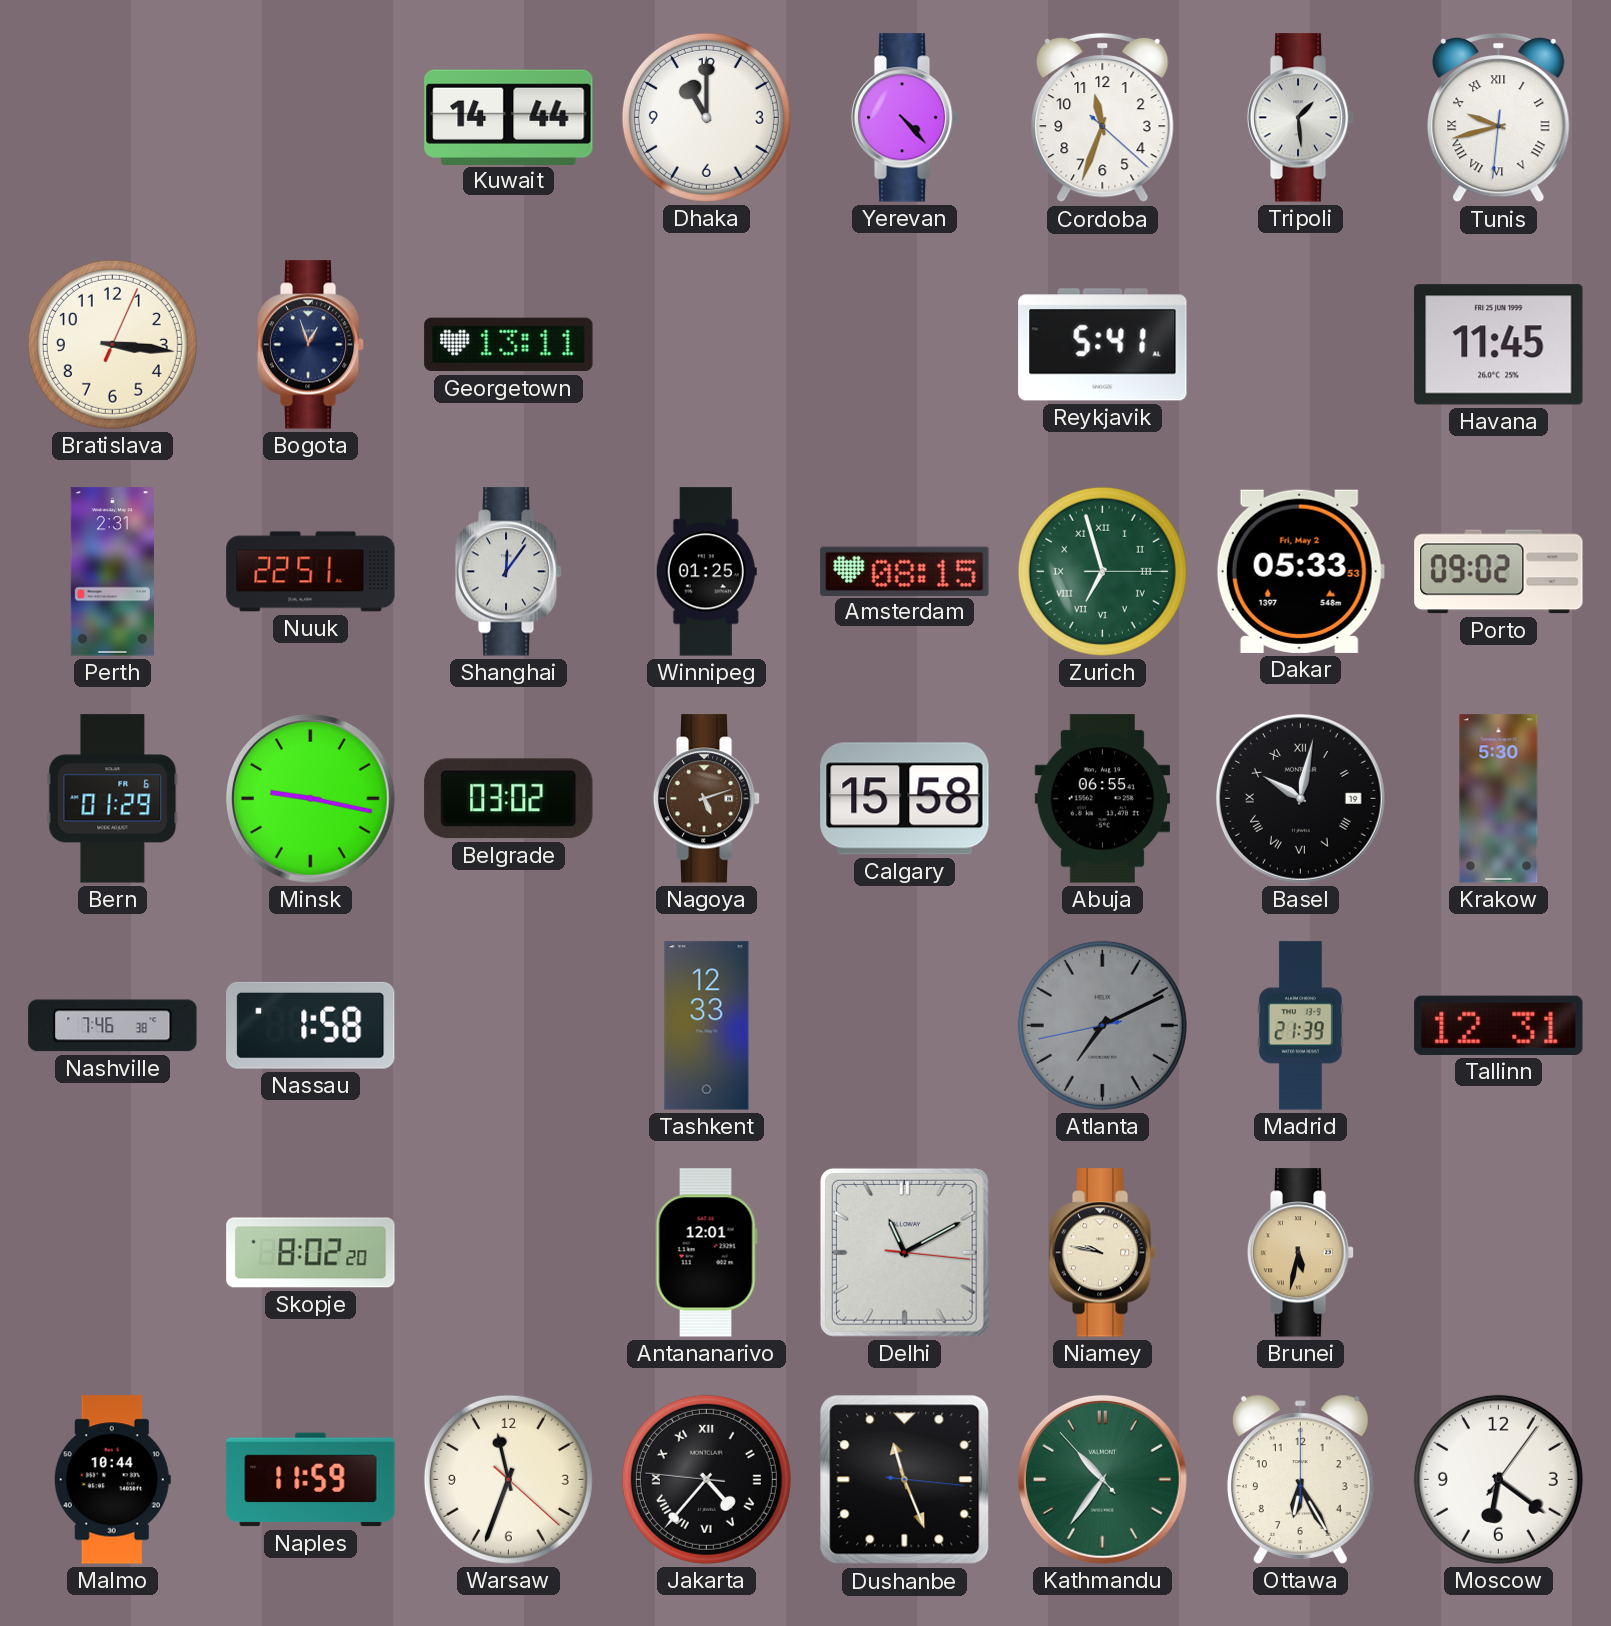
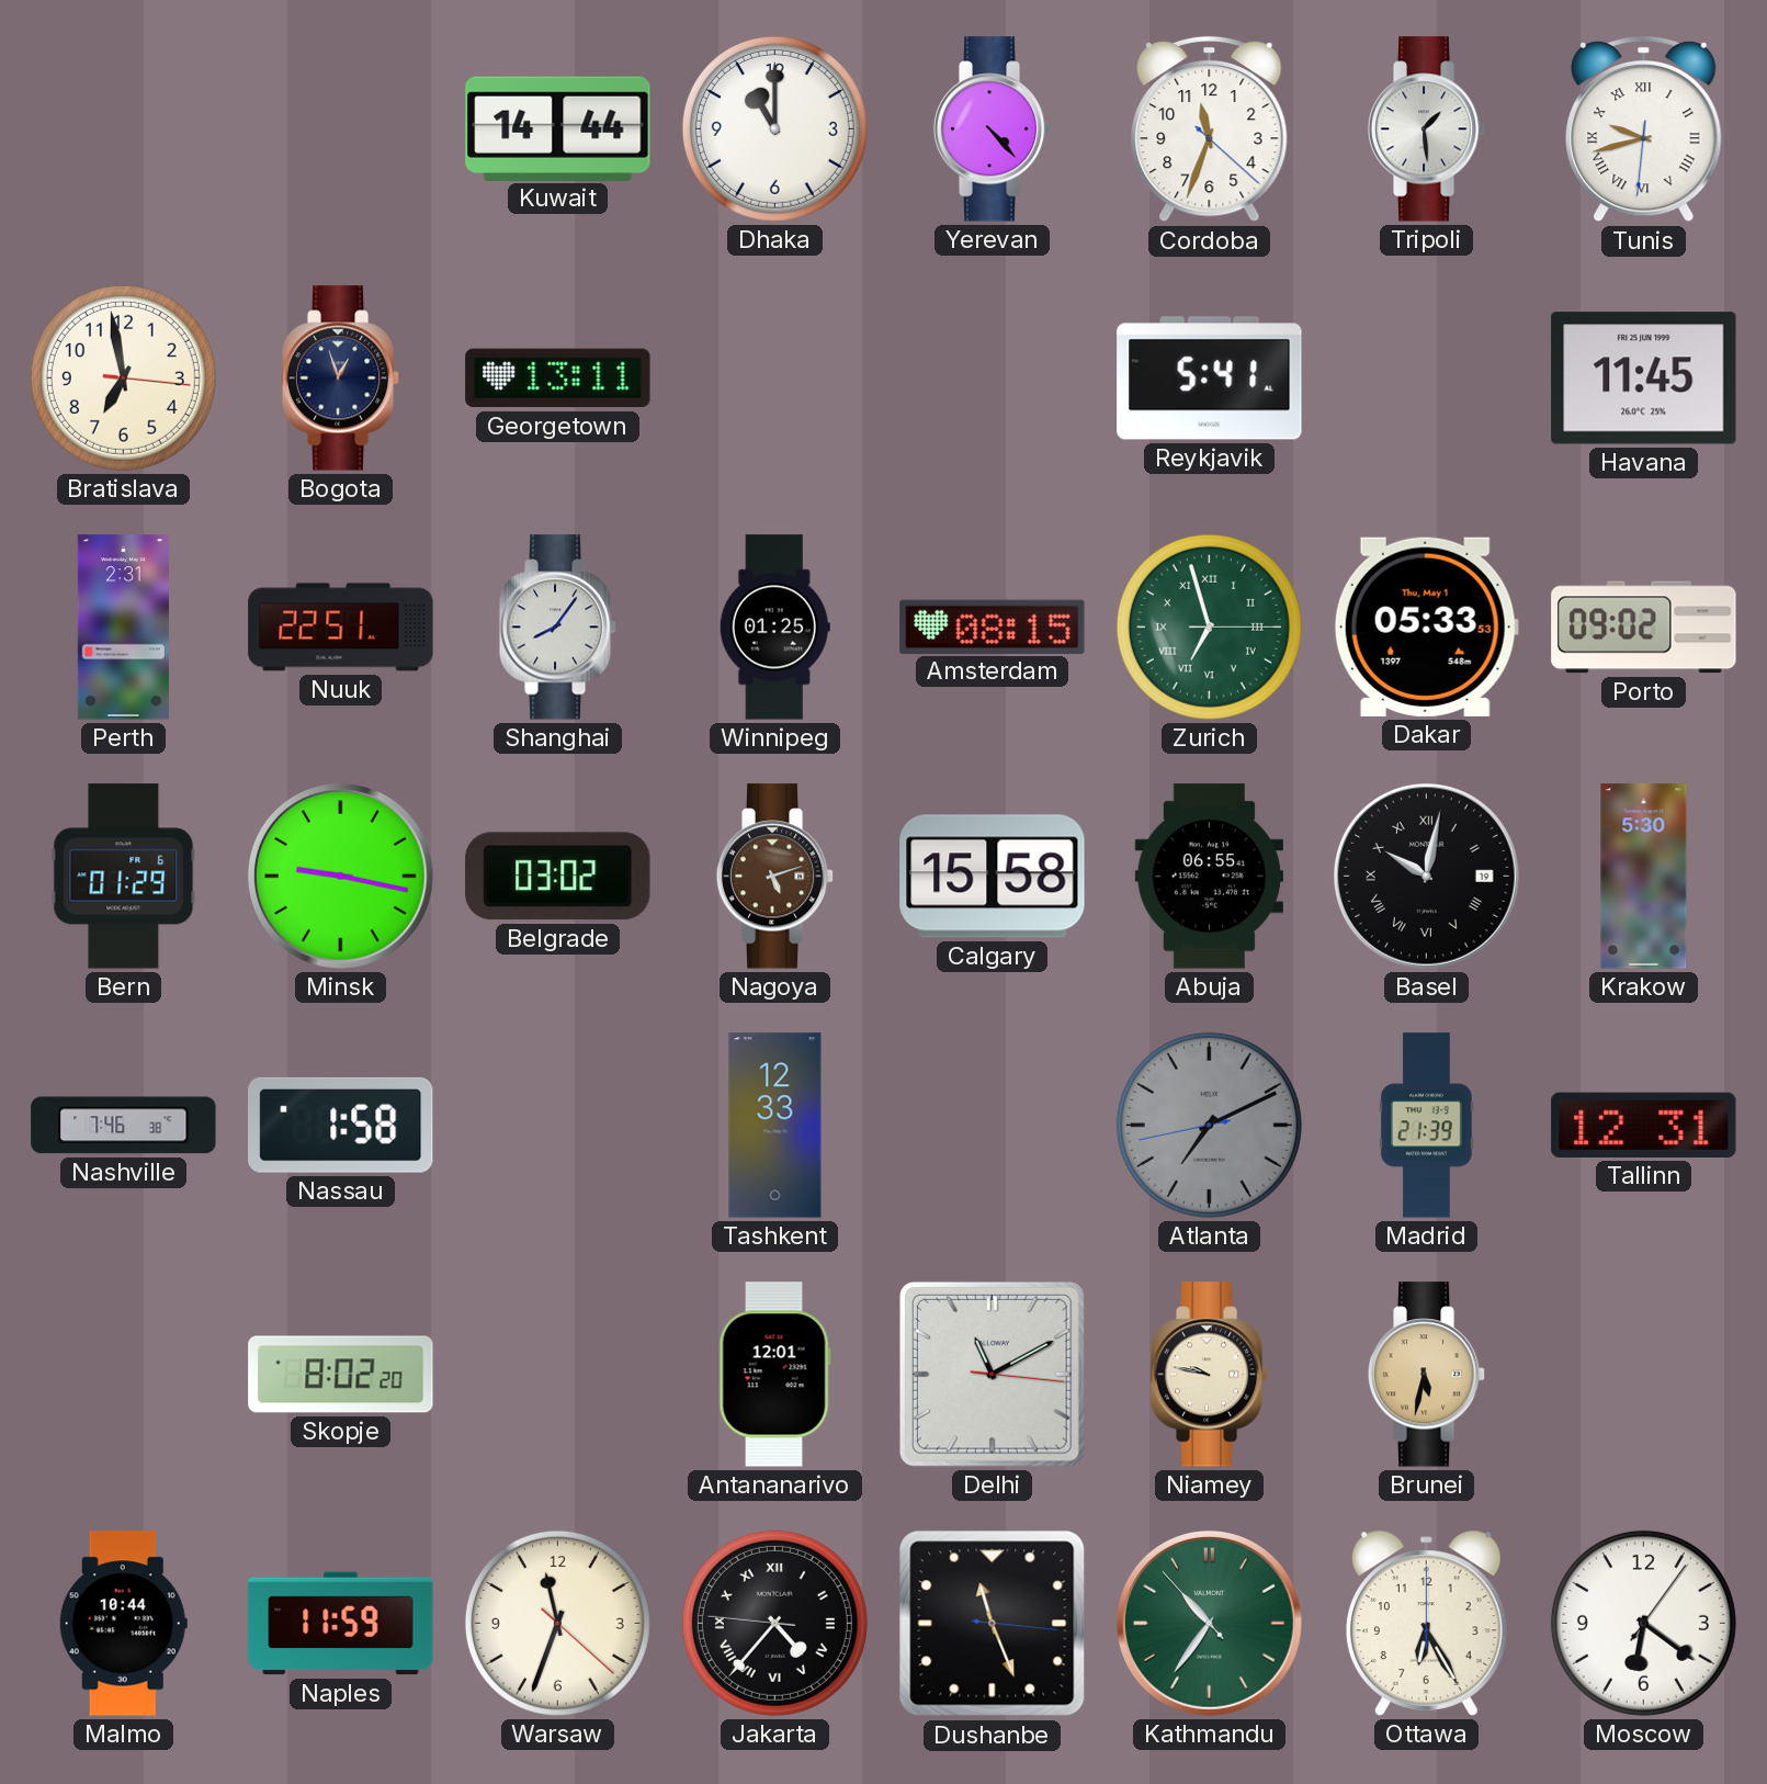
Bratislava: 3:16 -> 6:58 (123, 377)
Shanghai: 12:06 -> 8:06 (558, 628)
Dakar date: Fri, May 2 -> Thu, May 1 (1426, 626)
